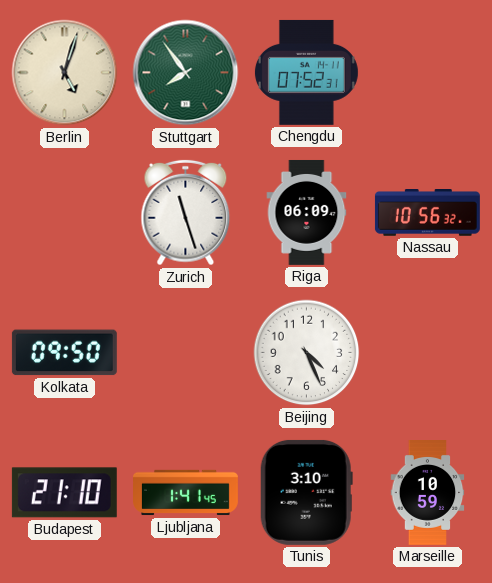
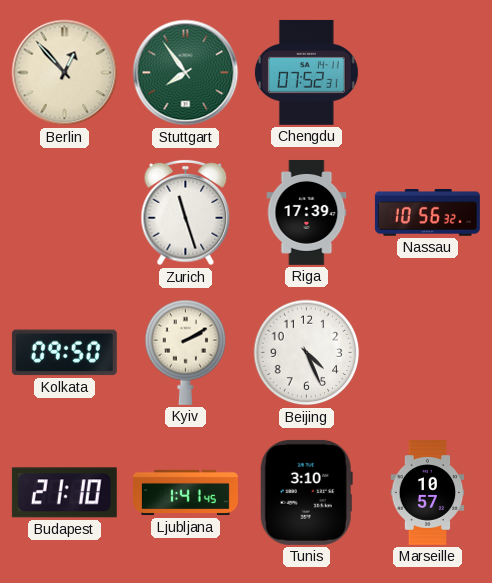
Berlin: 5:03 -> 12:53 (65, 73)
Riga: 06:09 -> 17:39 (307, 212)
Kyiv: none -> 2:10 (186, 352)
Marseille: 10:59 -> 10:57 (428, 493)
